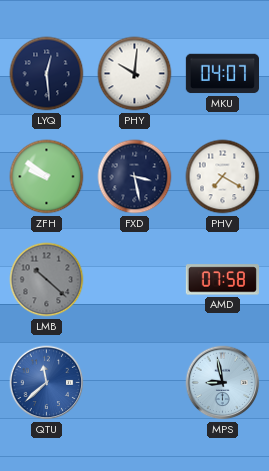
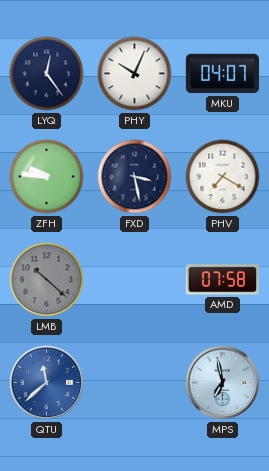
LYQ: 12:29 -> 12:24 (47, 74)
PHY: 10:01 -> 10:04 (135, 74)
ZFH: 9:51 -> 9:46 (47, 177)
MPS: 8:58 -> 6:58 (223, 383)
